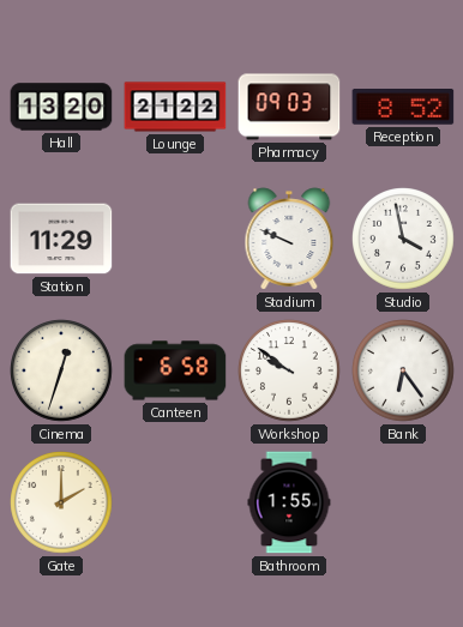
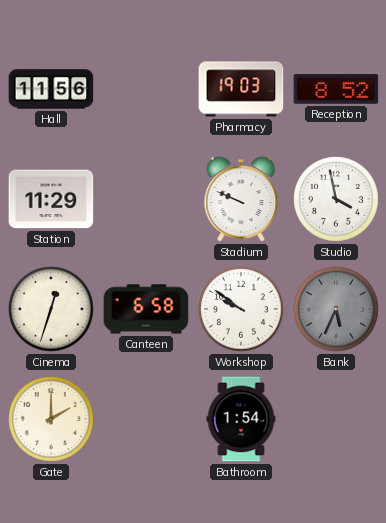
Hall: 13:20 -> 11:56 (51, 89)
Lounge: 21:22 -> none (175, 107)
Pharmacy: 09:03 -> 19:03 (241, 89)
Bank: 6:24 -> 5:34 (336, 309)
Bank dial: white -> grey (336, 309)
Bathroom: 1:55 -> 1:54 (241, 419)
